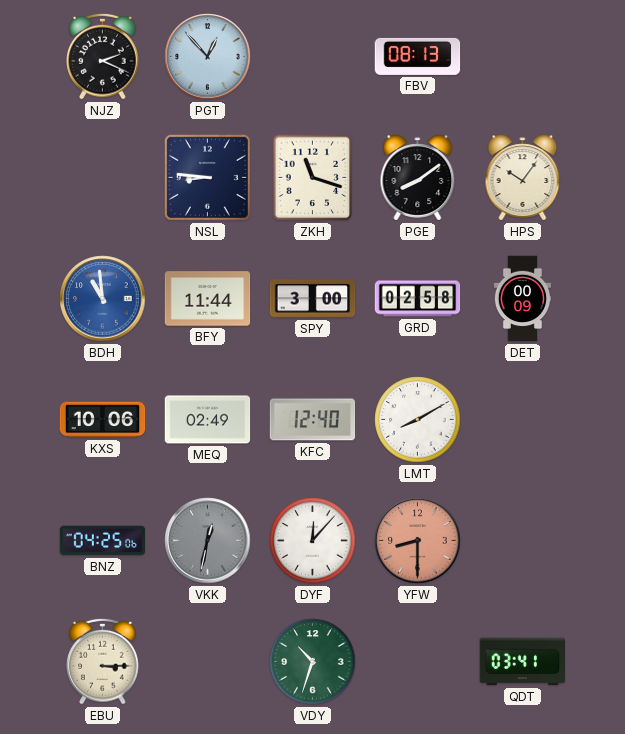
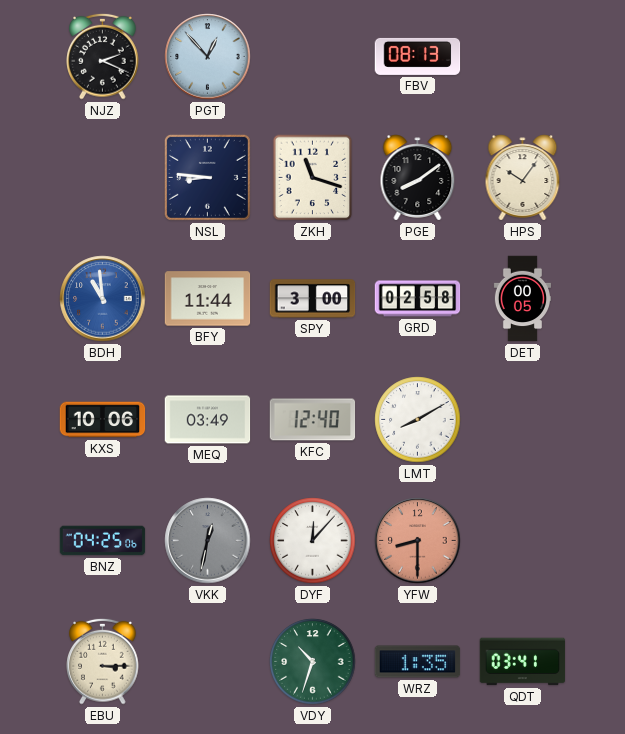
DET: 00:09 -> 00:05 (522, 299)
MEQ: 02:49 -> 03:49 (208, 420)
WRZ: none -> 1:35 (418, 662)
